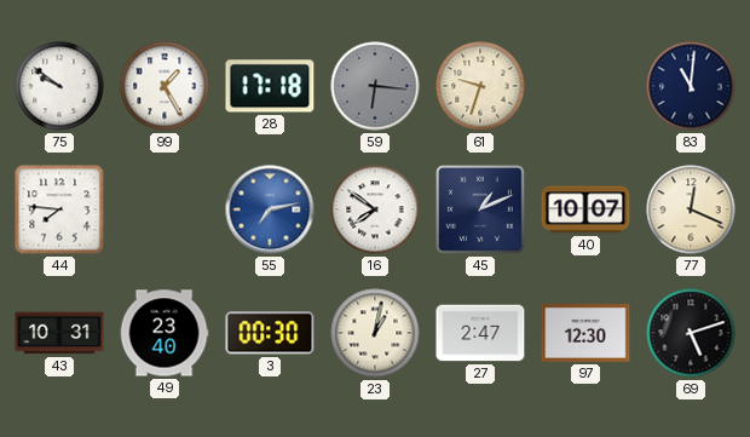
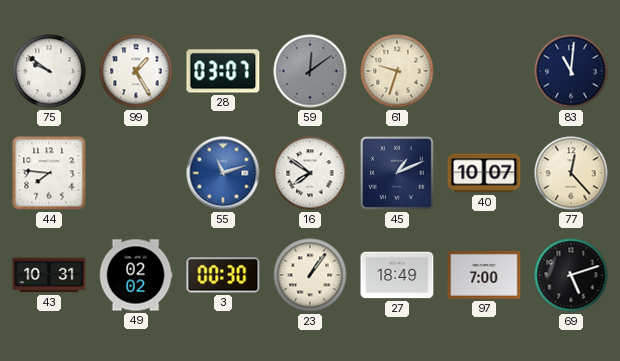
28: 17:18 -> 03:07 (223, 71)
59: 6:16 -> 12:09 (310, 71)
55: 7:13 -> 11:12 (223, 173)
77: 12:19 -> 12:23 (571, 173)
49: 23:40 -> 02:02 (136, 275)
23: 1:02 -> 1:06 (310, 275)
27: 2:47 -> 18:49 (397, 275)
97: 12:30 -> 7:00 (484, 275)
